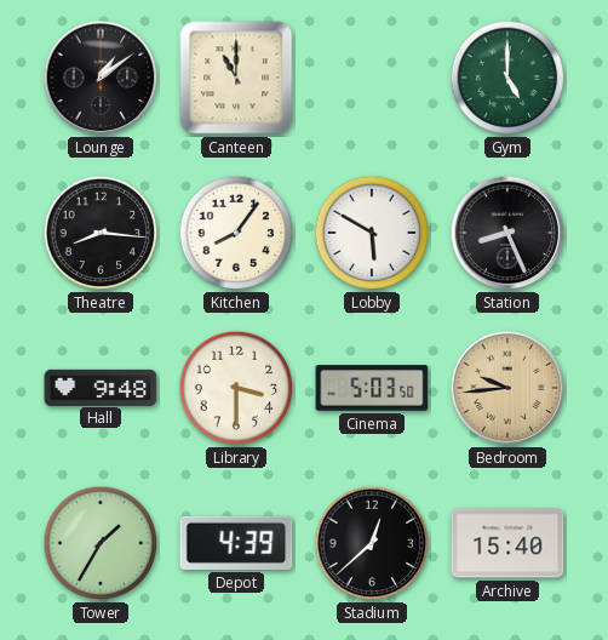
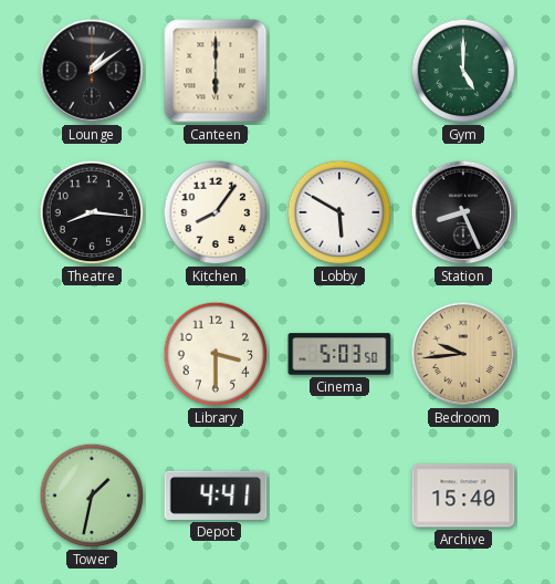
Canteen: 11:00 -> 6:00 (216, 71)
Hall: 9:48 -> none (101, 387)
Tower: 1:35 -> 1:32 (92, 496)
Depot: 4:39 -> 4:41 (216, 496)
Stadium: 12:38 -> none (372, 543)
